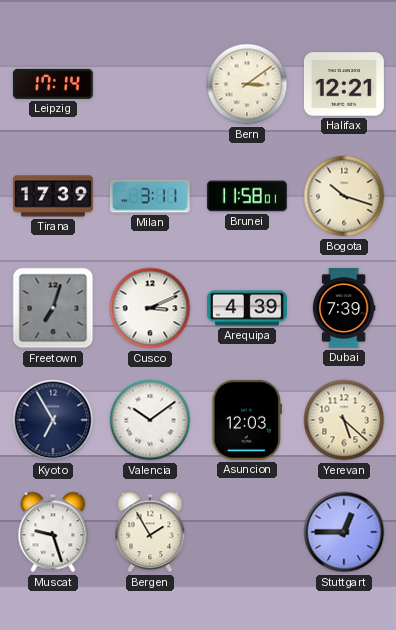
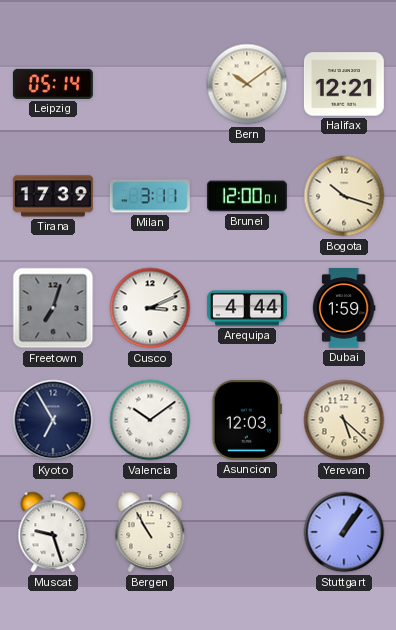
Leipzig: 17:14 -> 05:14 (53, 84)
Bern: 3:09 -> 10:09 (247, 84)
Brunei: 11:58 -> 12:00 (247, 196)
Arequipa: 4:39 -> 4:44 (247, 308)
Dubai: 7:39 -> 1:59 (344, 308)
Bergen: 1:55 -> 10:55 (150, 532)
Stuttgart: 12:45 -> 1:06 (344, 532)
